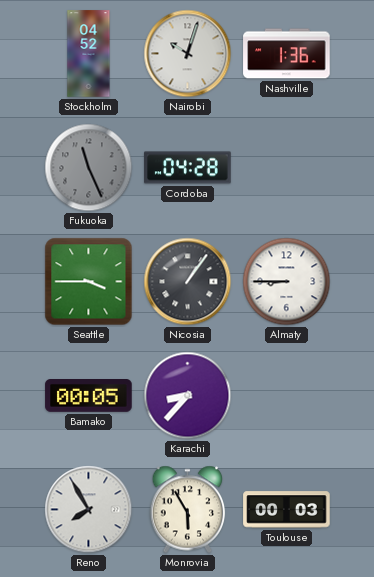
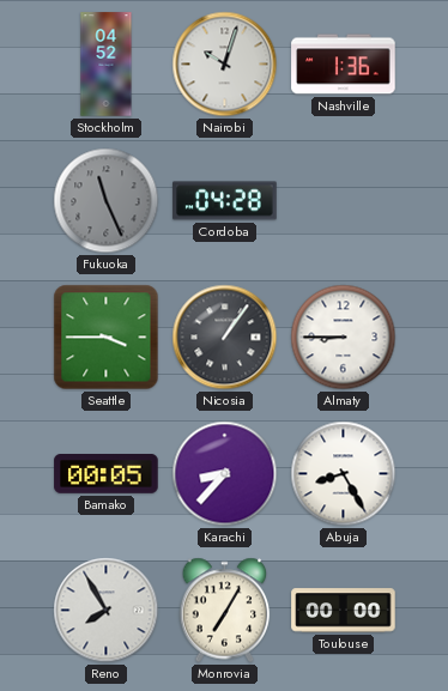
Abuja: none -> 8:25 (344, 474)
Monrovia: 5:55 -> 7:05 (225, 611)
Toulouse: 00:03 -> 00:00 (344, 611)
